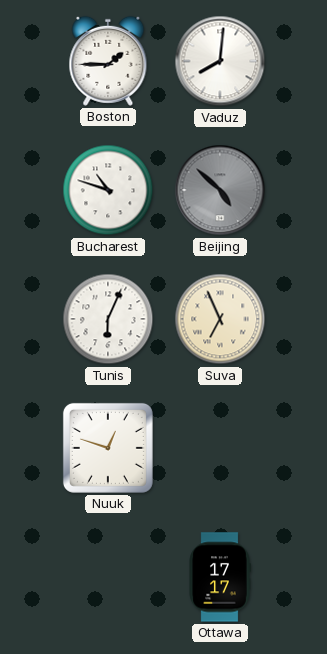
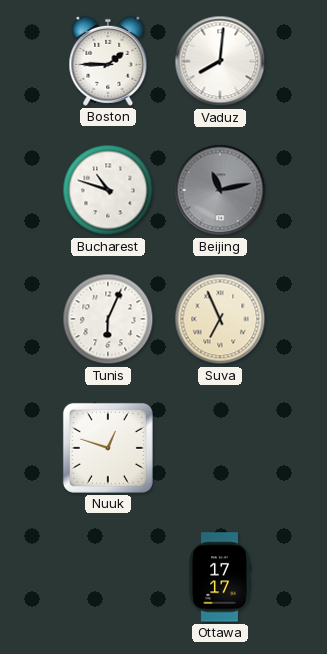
Beijing: 4:52 -> 11:13 (220, 190)
